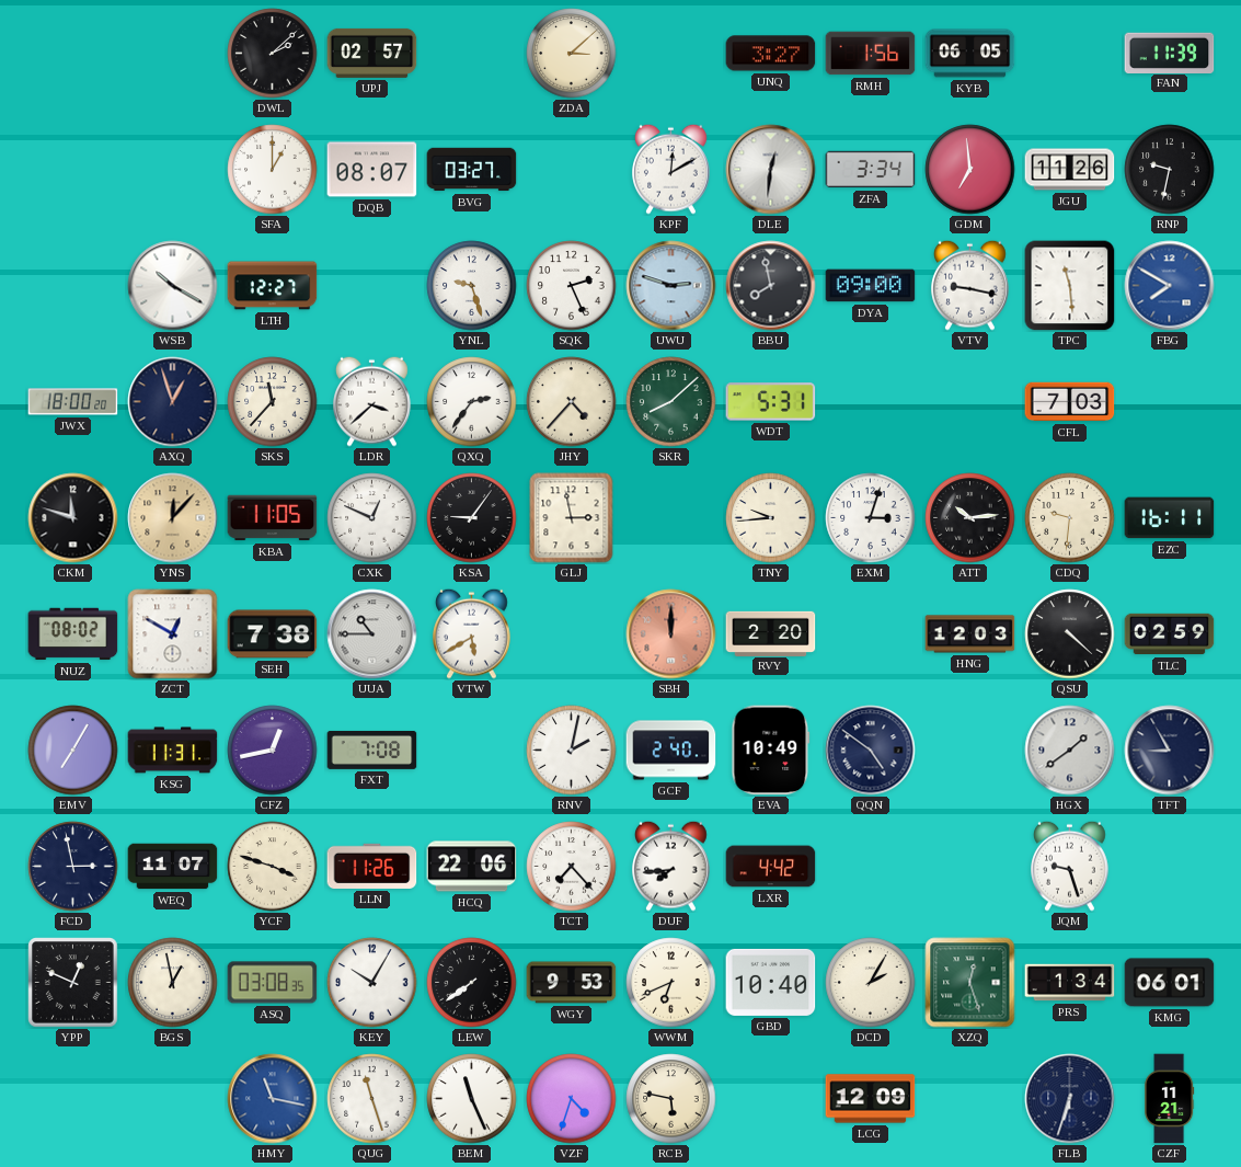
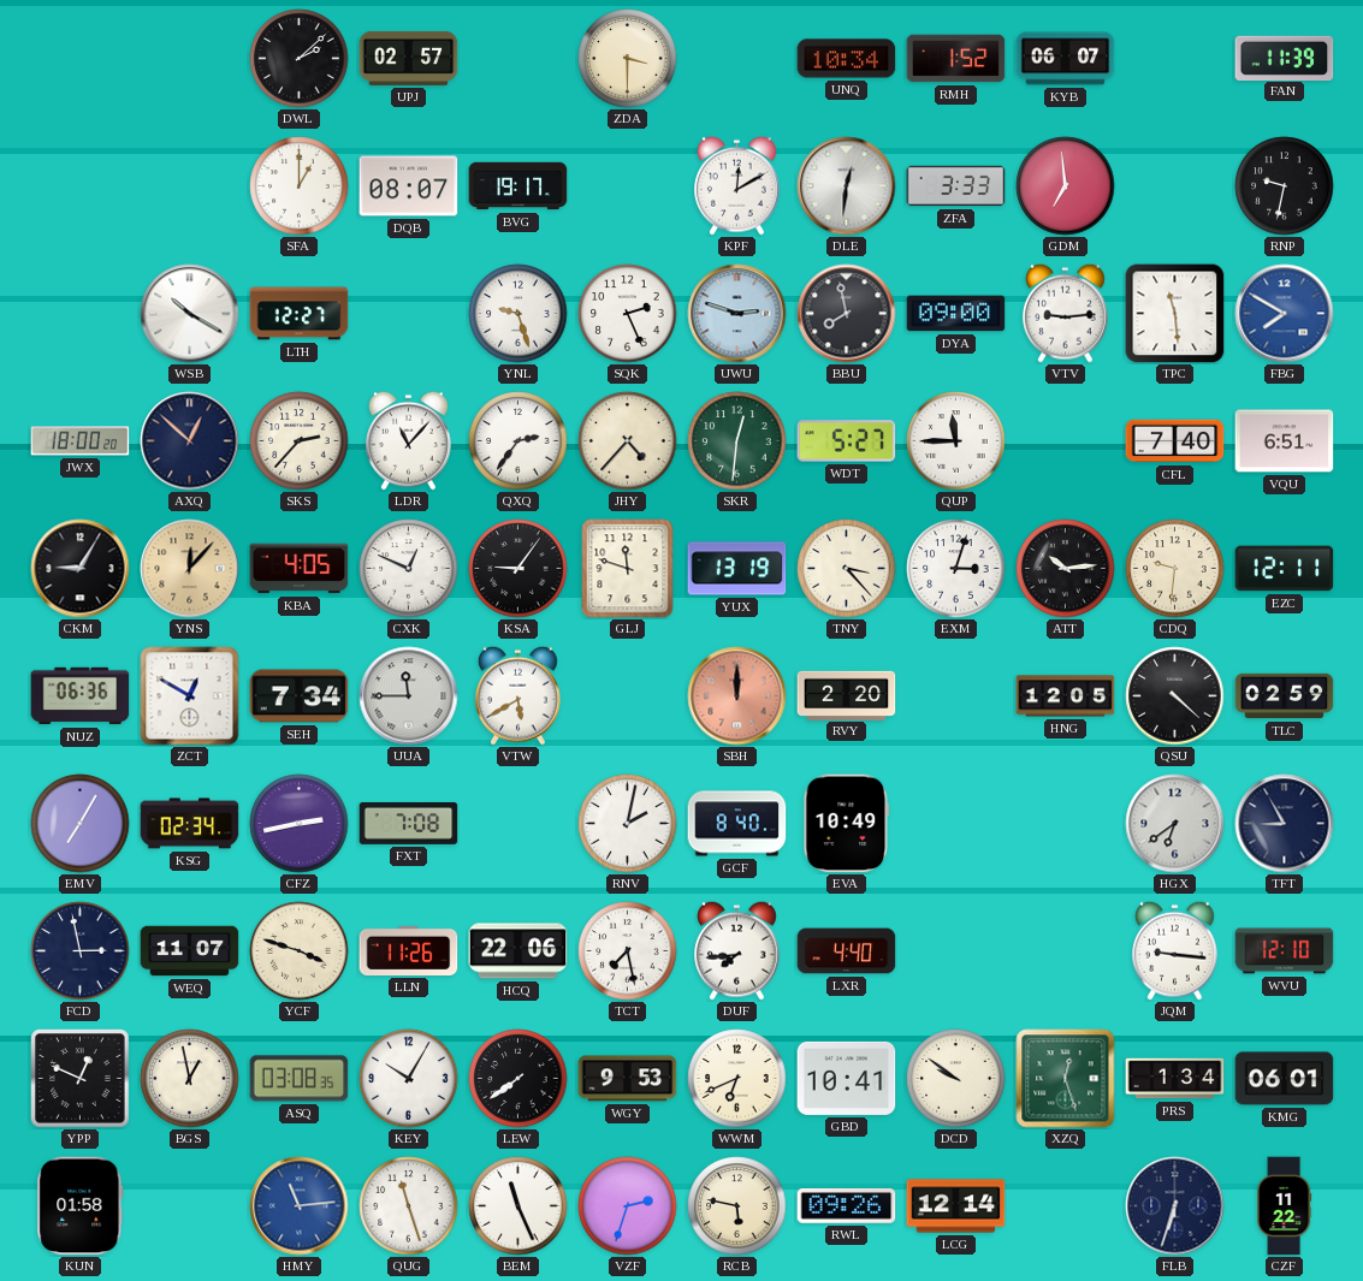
ZDA: 3:08 -> 3:30 (628, 59)
UNQ: 3:27 -> 10:34 (847, 59)
RMH: 1:56 -> 1:52 (956, 59)
KYB: 06:05 -> 06:07 (1066, 59)
BVG: 03:27 -> 19:17 (518, 186)
ZFA: 3:34 -> 3:33 (956, 186)
JGU: 11:26 -> none (1070, 170)
VTV: 9:17 -> 9:14 (1066, 313)
AXQ: 12:57 -> 12:52 (190, 441)
SKS: 11:37 -> 2:37 (300, 441)
LDR: 3:38 -> 11:07 (409, 440)
SKR: 8:08 -> 12:31 (737, 441)
WDT: 5:31 -> 5:27 (847, 441)
QUP: none -> 11:45 (956, 441)
CFL: 7:03 -> 7:40 (1175, 441)
VQU: none -> 6:51 (1285, 441)
CKM: 11:48 -> 9:05 (81, 569)
KBA: 11:05 -> 4:05 (300, 569)
GLJ: 2:58 -> 11:48 (628, 569)
YUX: none -> 13:19 (737, 569)
TNY: 9:44 -> 3:23 (847, 569)
EZC: 16:11 -> 12:11 (1285, 569)
NUZ: 08:02 -> 06:36 (81, 696)
SEH: 7:38 -> 7:34 (300, 696)
UUA: 10:45 -> 11:45 (409, 696)
HNG: 12:03 -> 12:05 (1066, 696)
KSG: 11:31 -> 02:34 (190, 824)
CFZ: 12:43 -> 2:43 (300, 824)
GCF: 2:40 -> 8:40 (737, 824)
QQN: 4:51 -> none (871, 751)
HGX: 1:39 -> 6:39 (1175, 824)
TCT: 7:23 -> 7:28 (628, 951)
LXR: 4:42 -> 4:40 (847, 951)
JQM: 9:27 -> 9:16 (1175, 950)
WVU: none -> 12:10 (1285, 951)
GBD: 10:40 -> 10:41 (847, 1078)
DCD: 2:05 -> 9:51 (956, 1079)
KUN: none -> 01:58 (81, 1206)
HMY: 11:17 -> 11:14 (300, 1206)
VZF: 4:33 -> 2:33 (628, 1206)
RWL: none -> 09:26 (847, 1206)
LCG: 12:09 -> 12:14 (956, 1206)
CZF: 11:21 -> 11:22 (1285, 1206)
